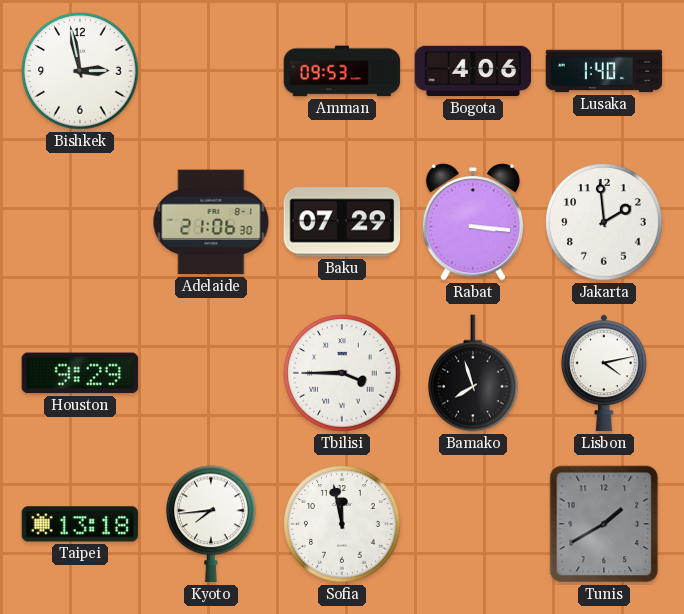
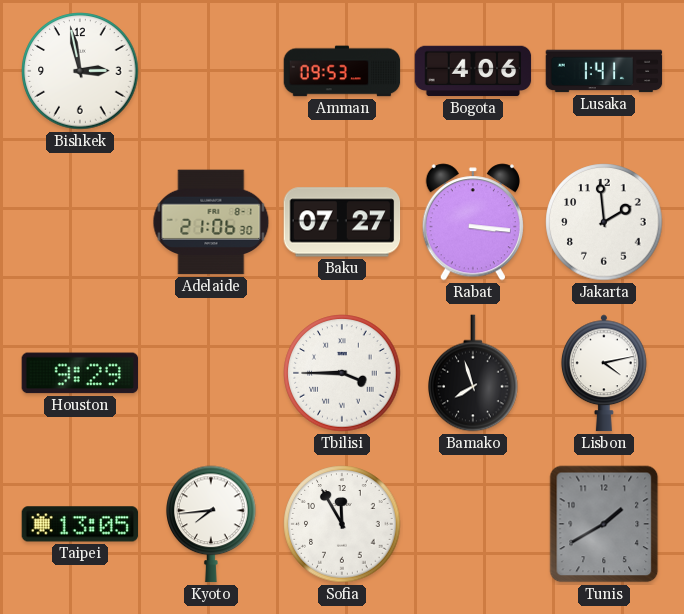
Lusaka: 1:40 -> 1:41 (604, 71)
Baku: 07:29 -> 07:27 (342, 222)
Taipei: 13:18 -> 13:05 (80, 524)
Sofia: 11:58 -> 11:55 (342, 524)
